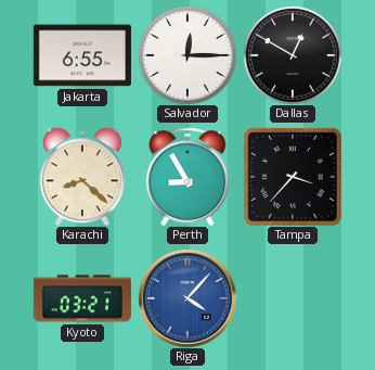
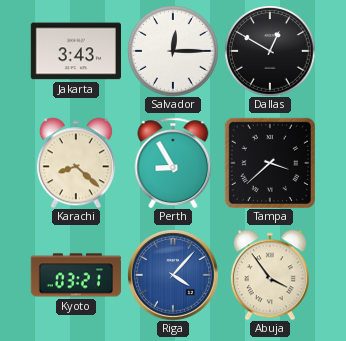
Jakarta: 6:55 -> 3:43 (76, 51)
Tampa: 3:37 -> 3:38 (270, 163)
Abuja: none -> 3:54 (270, 275)
